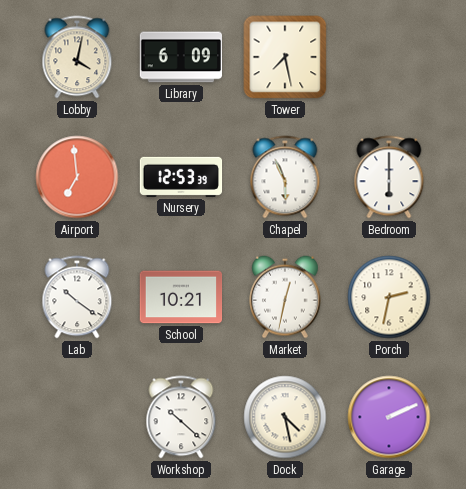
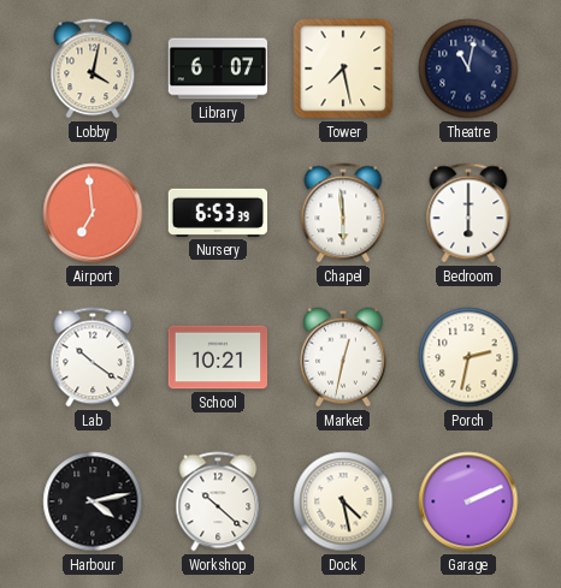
Library: 6:09 -> 6:07 (217, 69)
Theatre: none -> 11:02 (468, 69)
Nursery: 12:53 -> 6:53 (218, 213)
Chapel: 5:56 -> 5:59 (343, 213)
Harbour: none -> 4:13 (93, 501)
